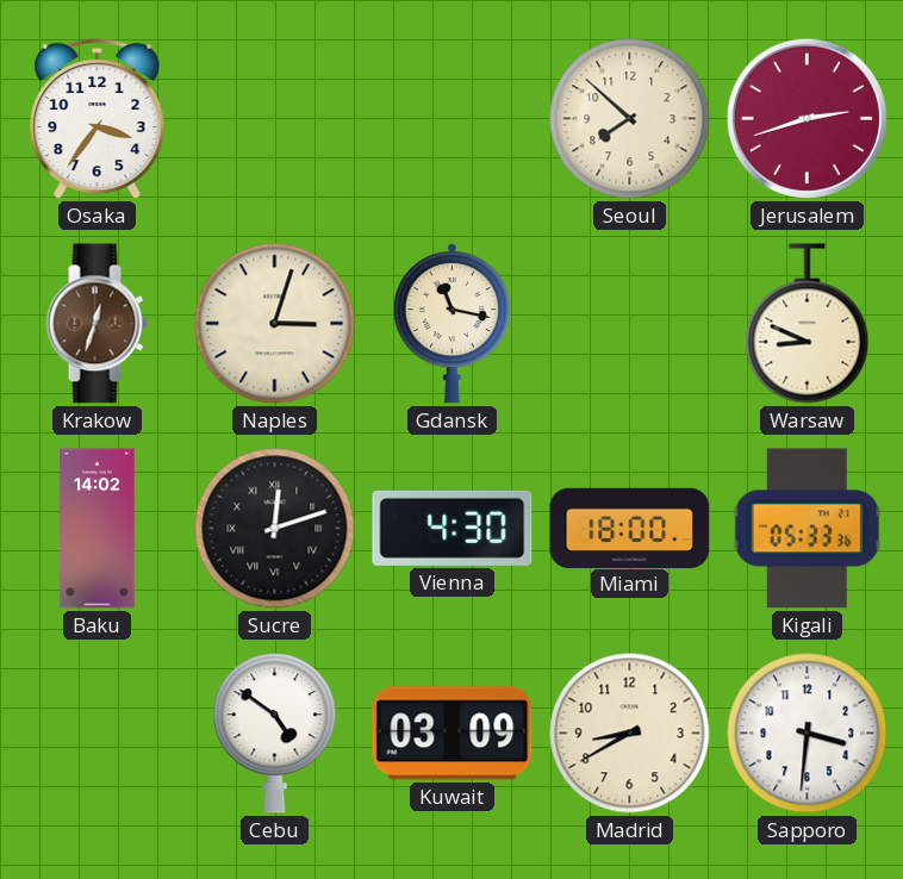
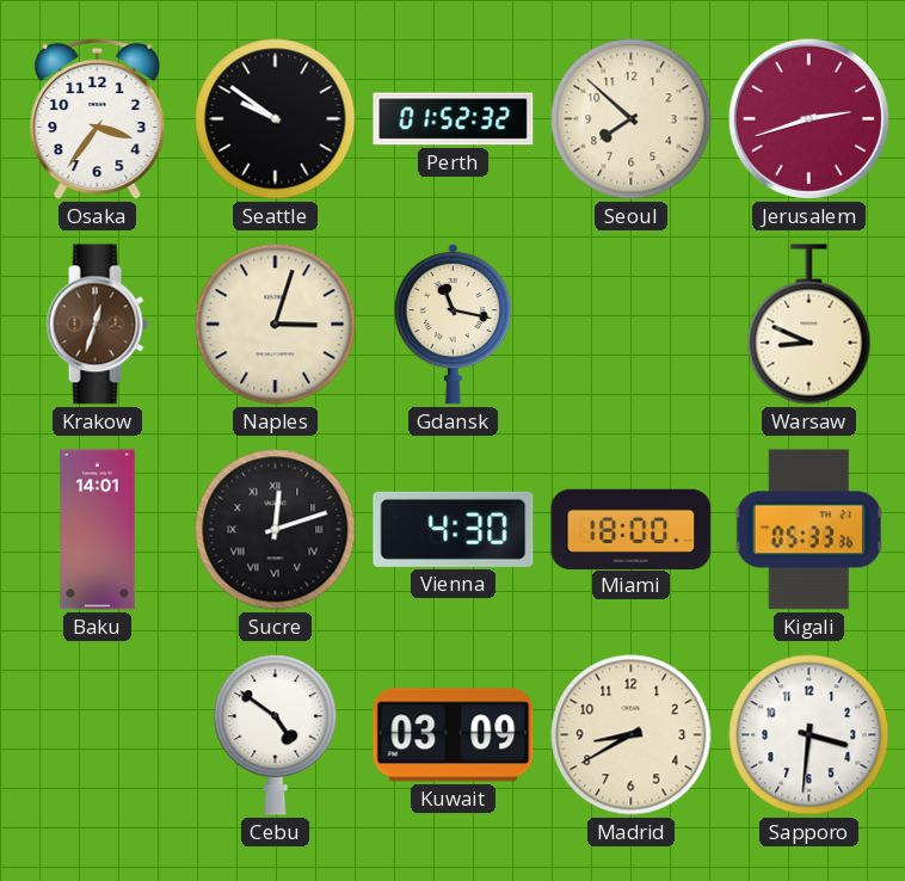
Seattle: none -> 9:51 (276, 119)
Perth: none -> 01:52 (454, 119)
Baku: 14:02 -> 14:01 (98, 530)
